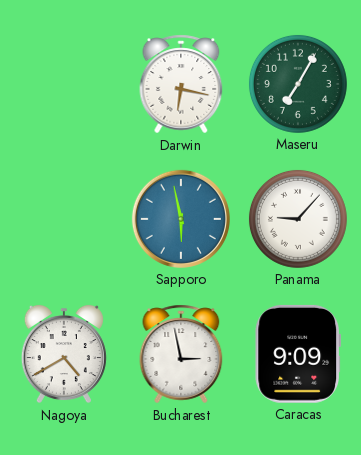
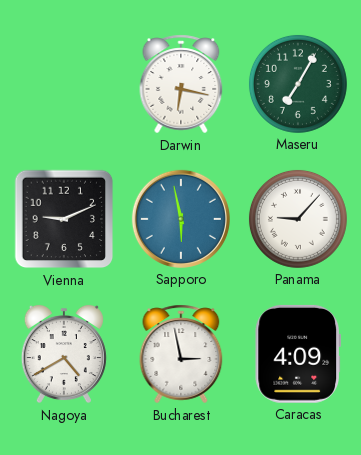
Vienna: none -> 9:11 (64, 219)
Caracas: 9:09 -> 4:09 (297, 354)
